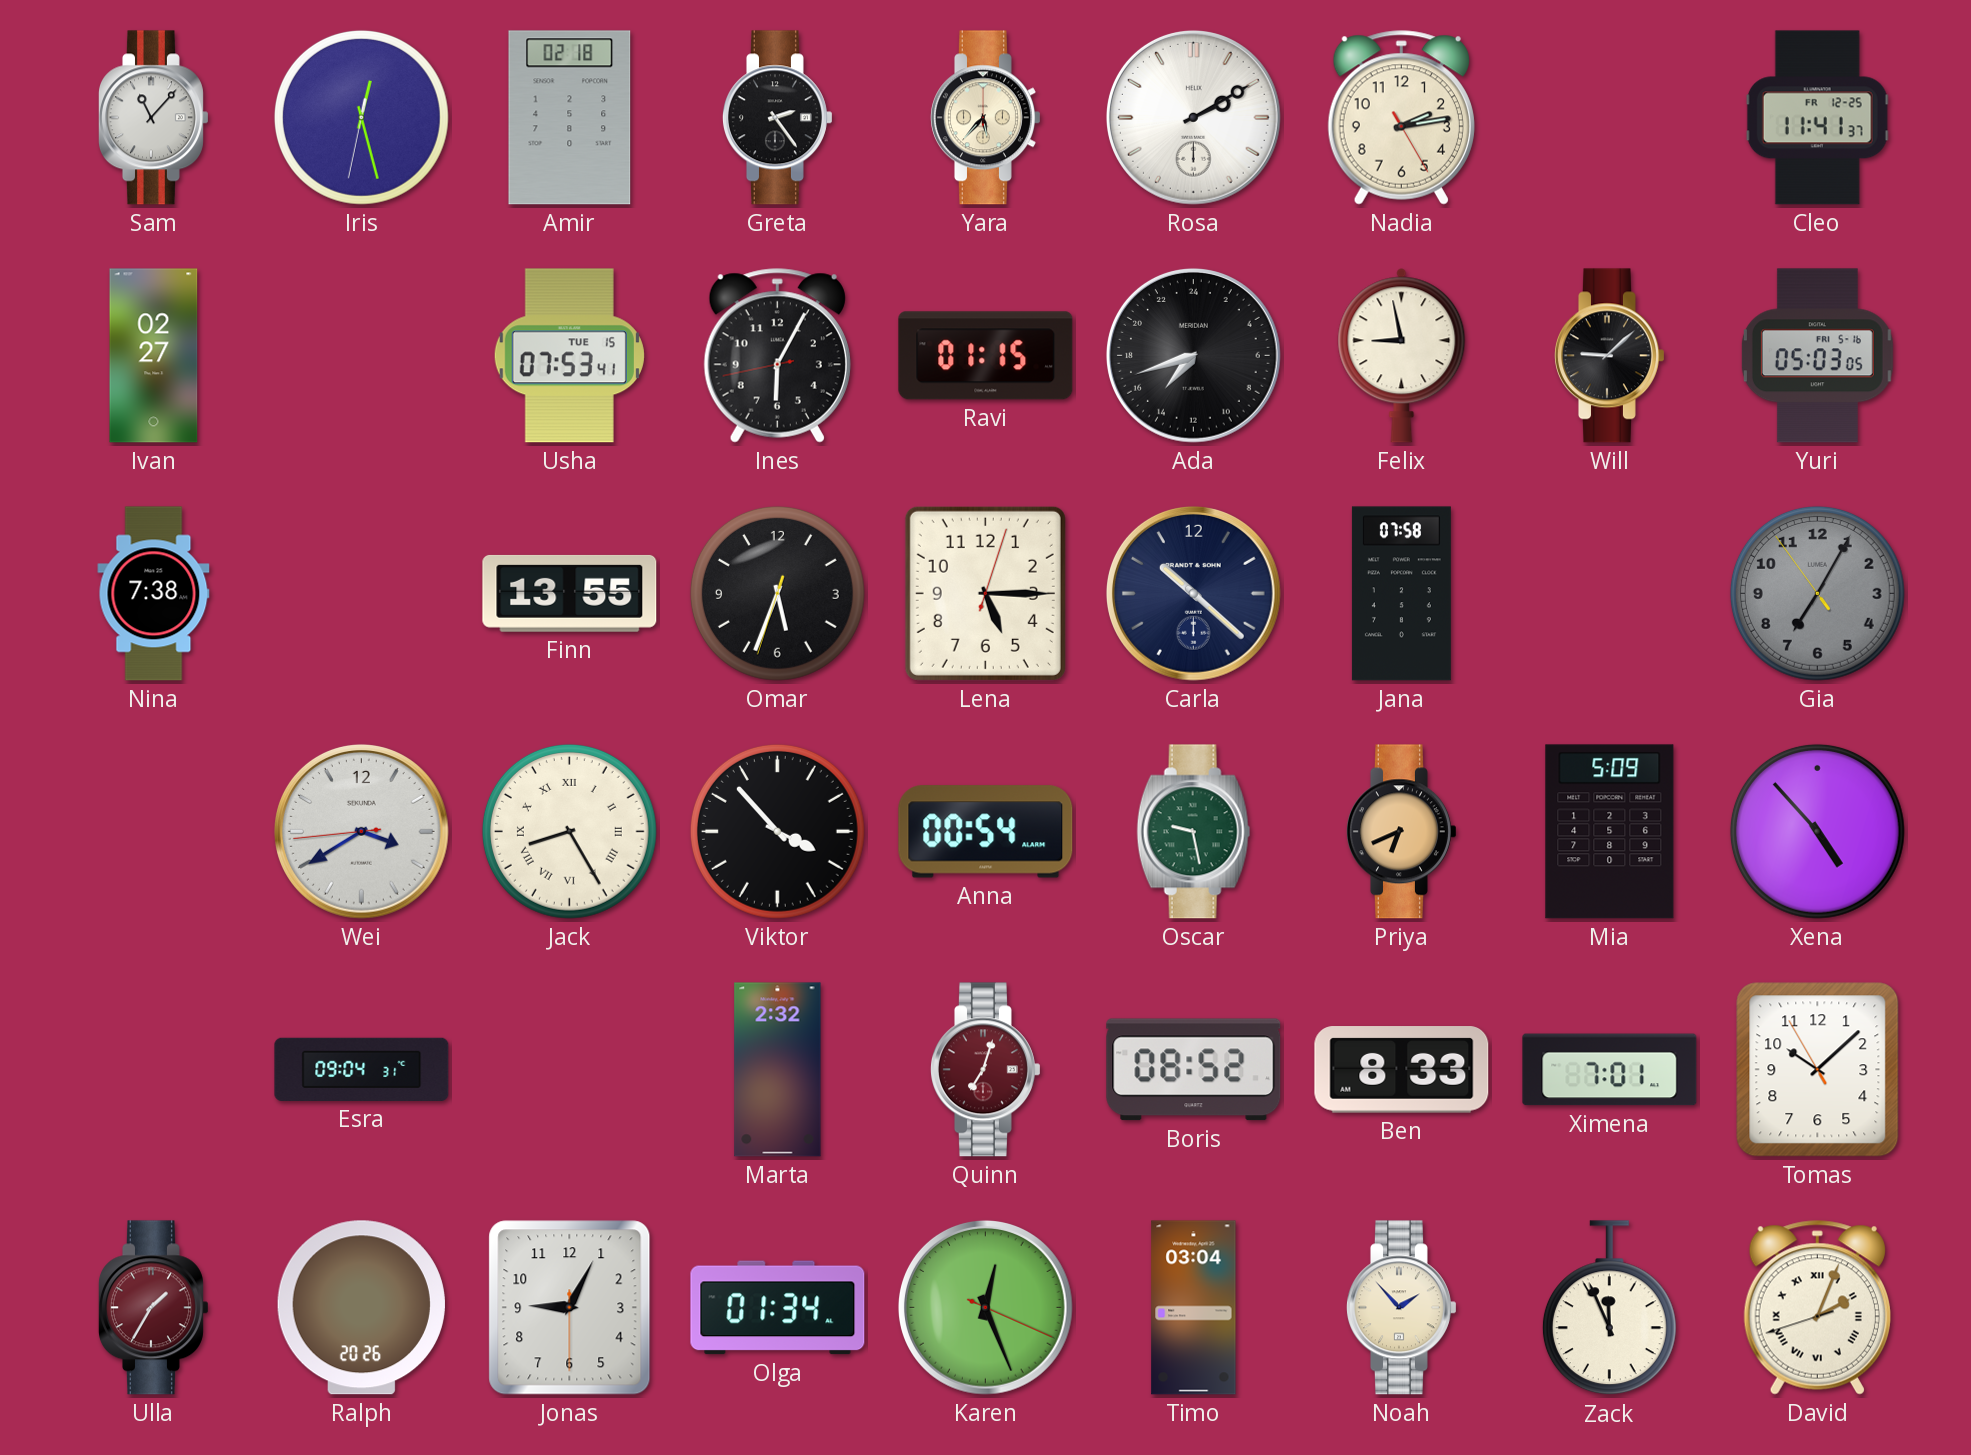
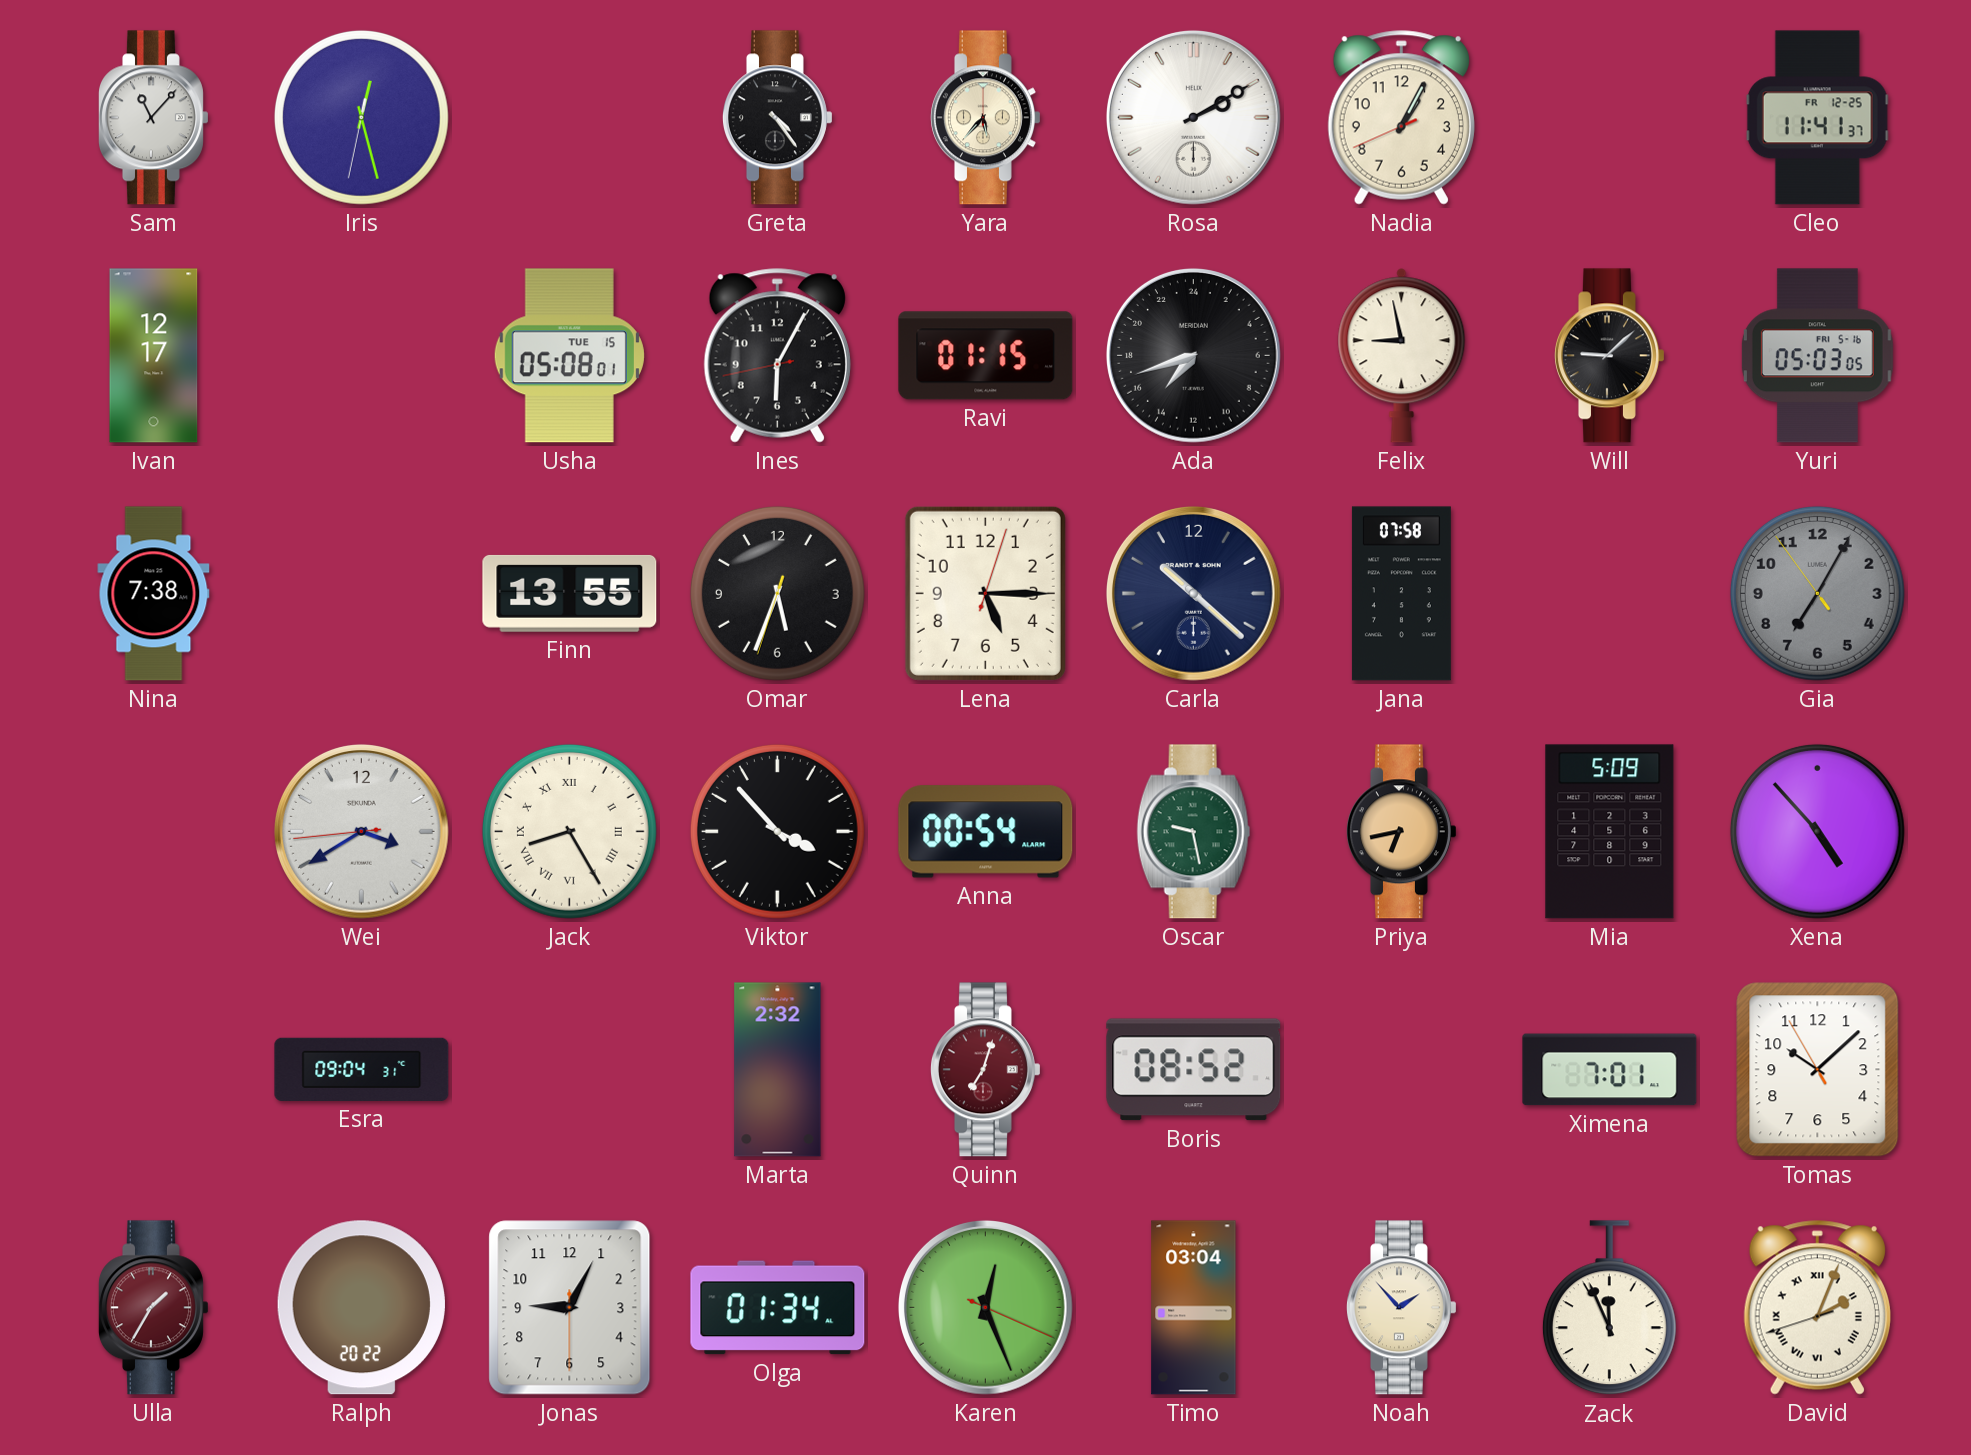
Amir: 02:18 -> none (570, 118)
Greta: 2:24 -> 4:24 (777, 118)
Nadia: 2:13 -> 1:04 (1401, 118)
Ivan: 02:27 -> 12:17 (154, 356)
Usha: 07:53 -> 05:08 (569, 356)
Priya: 6:41 -> 6:43 (1401, 832)
Ben: 8:33 -> none (1402, 1070)
Ralph: 20:26 -> 20:22 (361, 1308)
